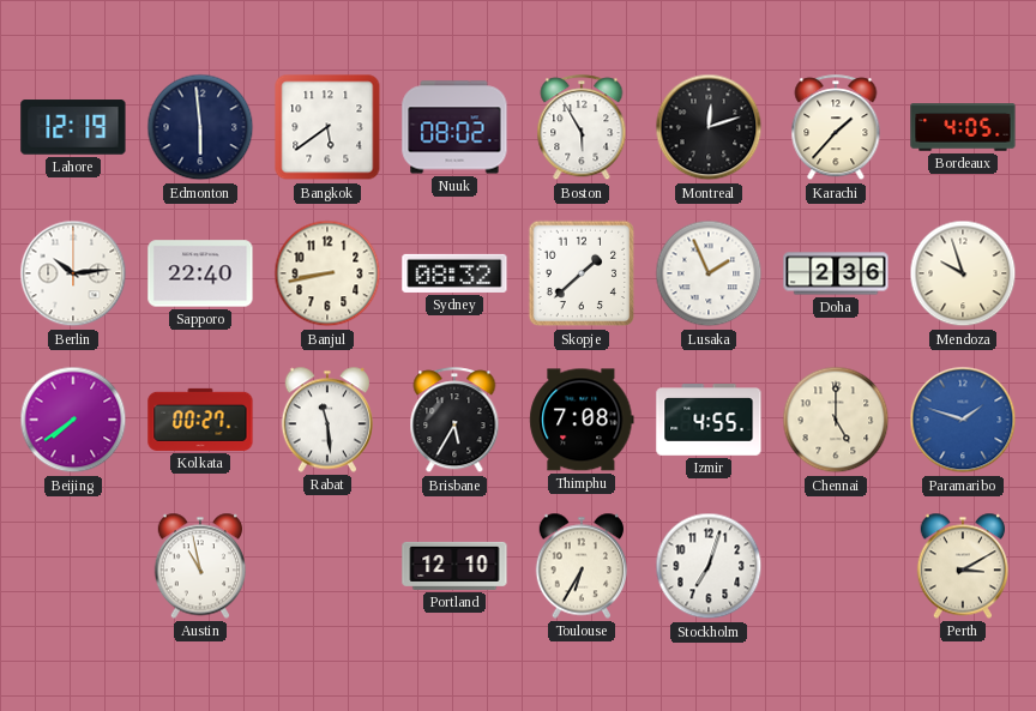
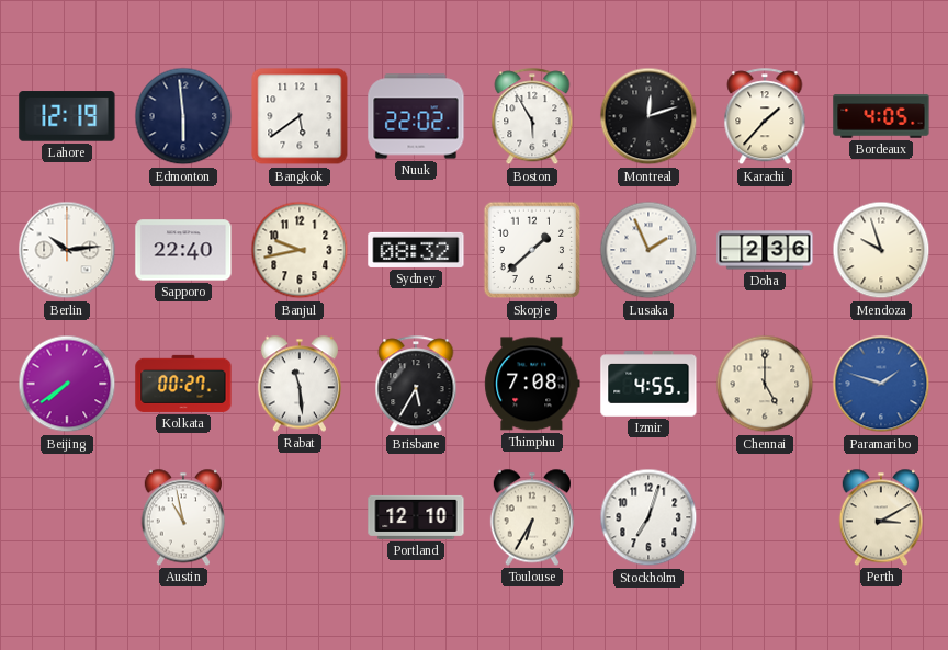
Nuuk: 08:02 -> 22:02 (416, 116)
Banjul: 8:43 -> 9:43 (300, 250)
